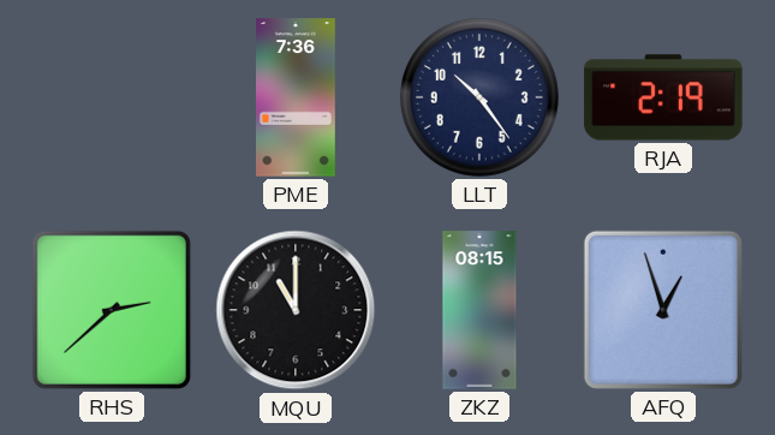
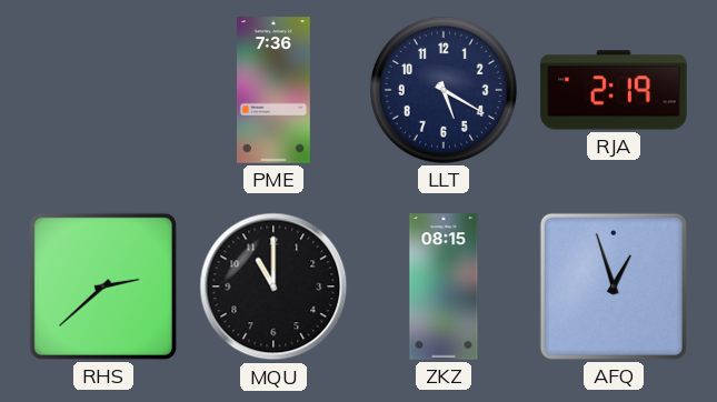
LLT: 10:24 -> 5:20 (444, 90)
